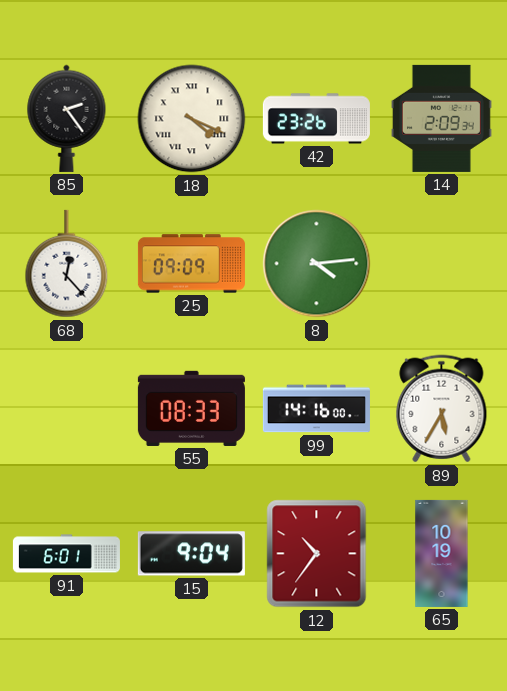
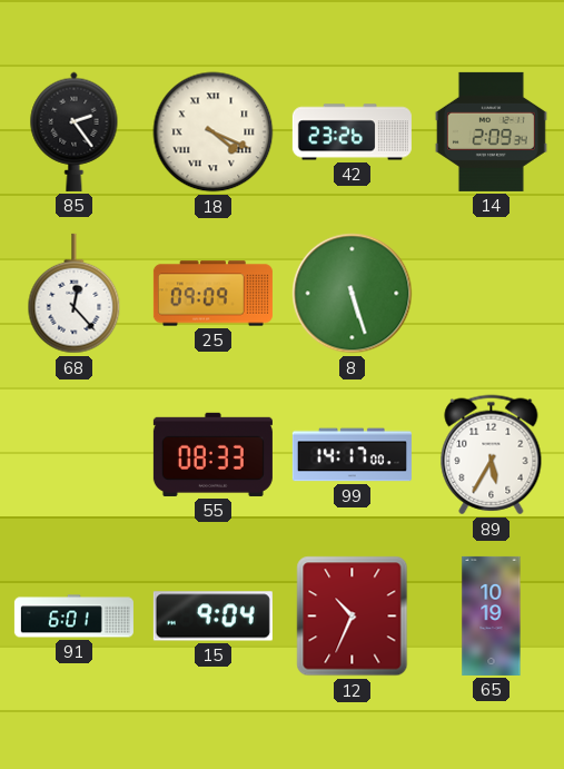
8: 4:14 -> 5:27 (353, 294)
99: 14:16 -> 14:17 (352, 455)
12: 10:36 -> 10:34 (353, 617)
